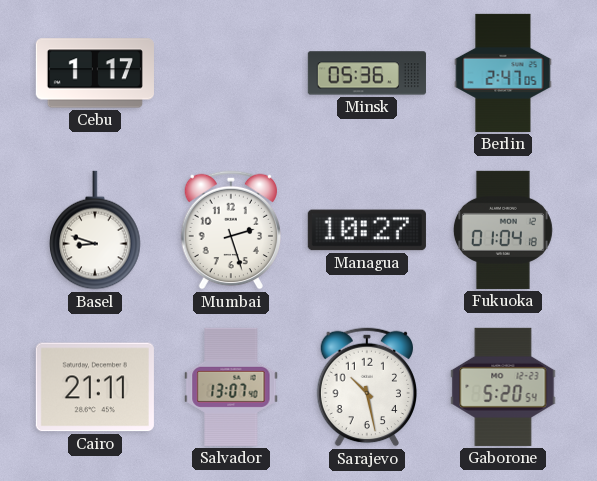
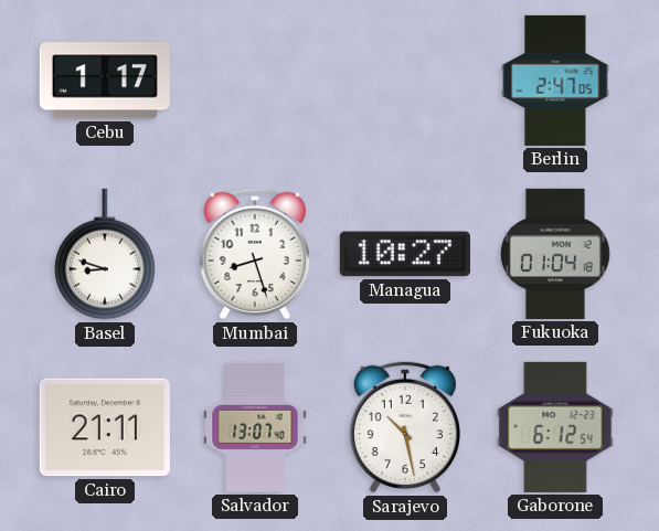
Minsk: 05:36 -> none (367, 73)
Mumbai: 2:27 -> 8:27 (255, 254)
Gaborone: 5:20 -> 6:12 (555, 427)
